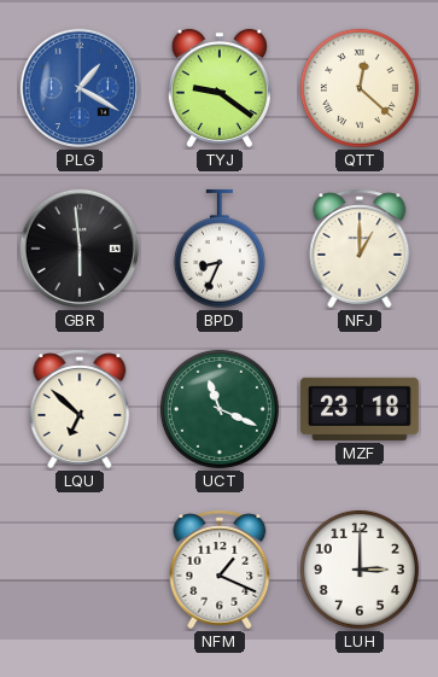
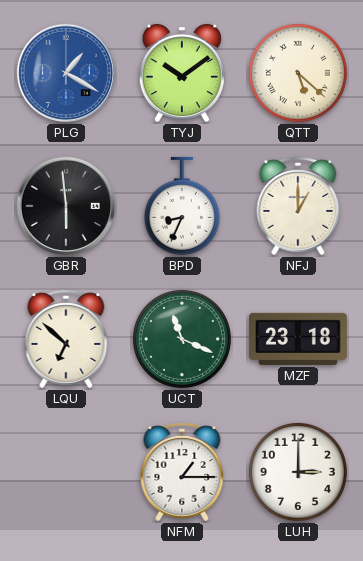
TYJ: 9:21 -> 10:09 (182, 73)
QTT: 12:22 -> 5:22 (298, 73)
NFM: 1:19 -> 1:15 (182, 472)
